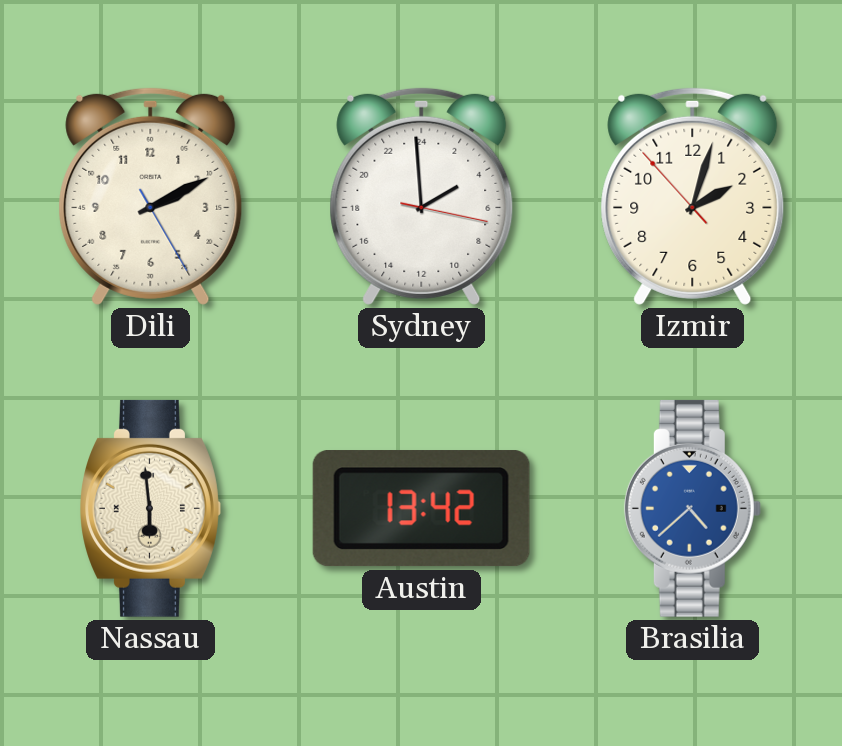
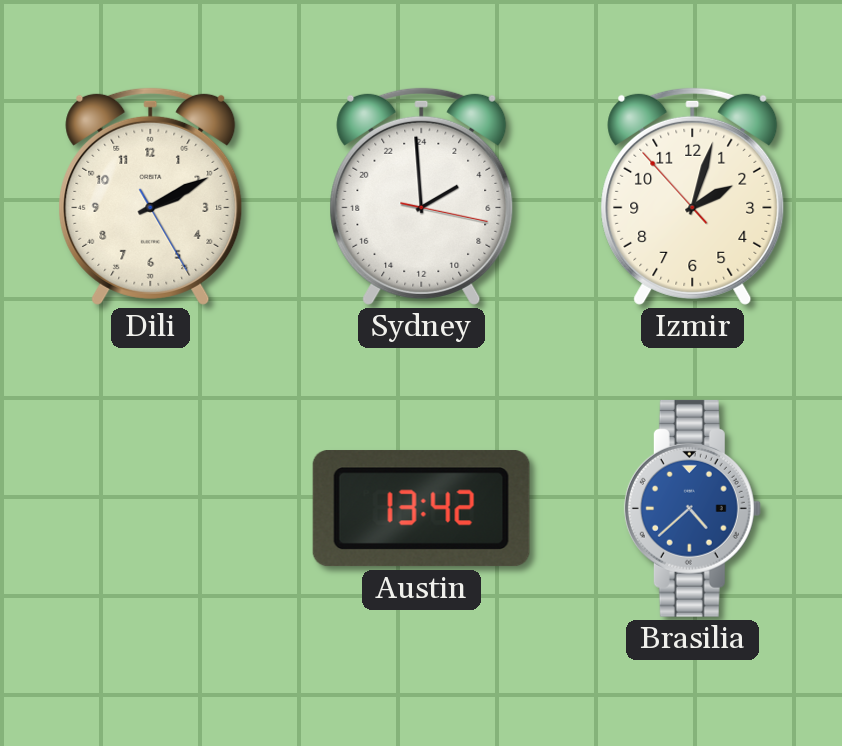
Nassau: 5:59 -> none (150, 508)
